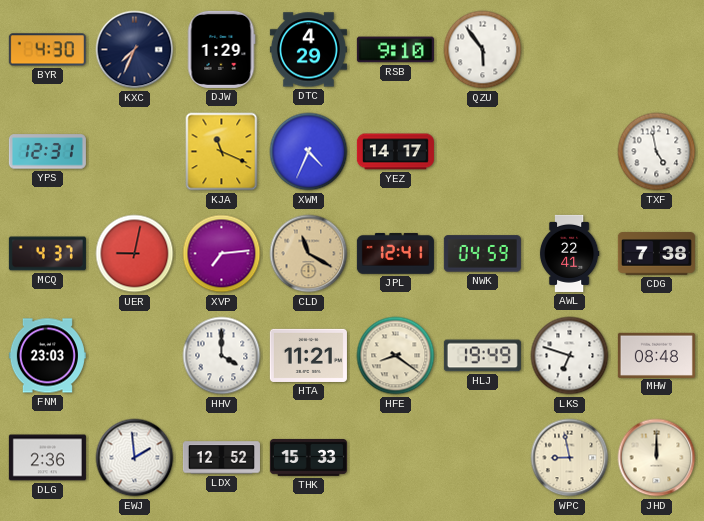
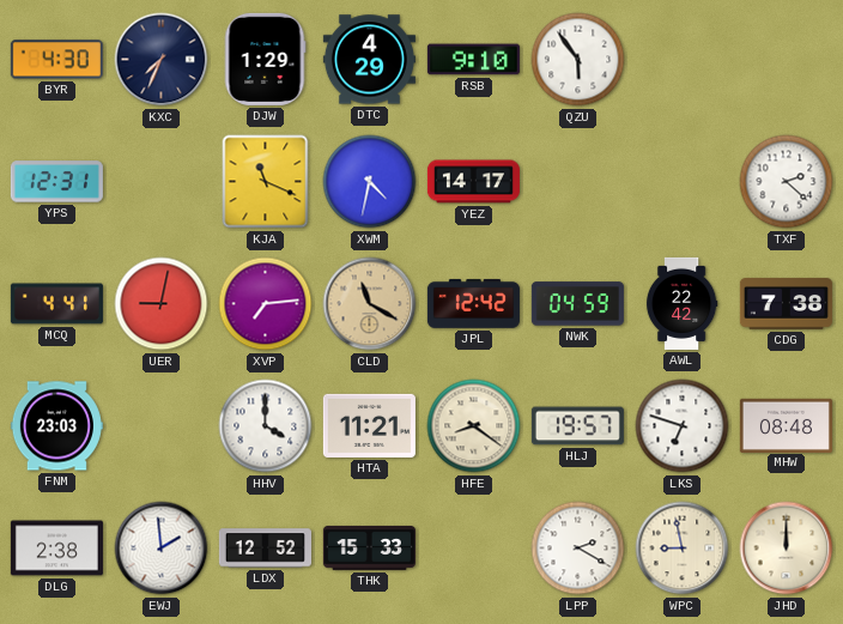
XWM: 4:34 -> 4:32 (370, 182)
TXF: 4:58 -> 2:22 (787, 182)
MCQ: 4:37 -> 4:41 (56, 304)
JPL: 12:41 -> 12:42 (473, 303)
AWL: 22:41 -> 22:42 (681, 303)
HLJ: 19:49 -> 19:57 (577, 426)
DLG: 2:36 -> 2:38 (56, 549)
LPP: none -> 2:20 (578, 549)
